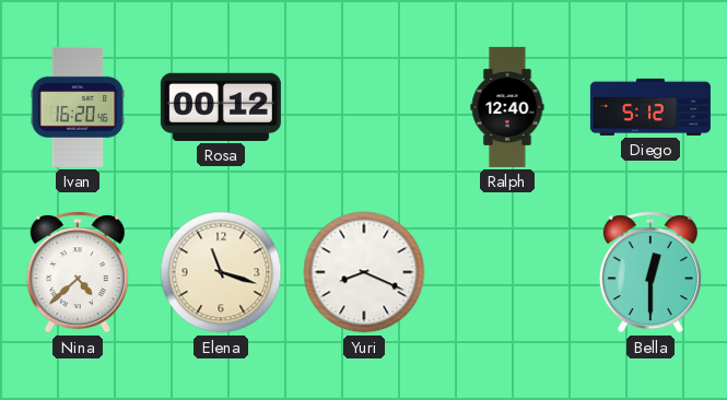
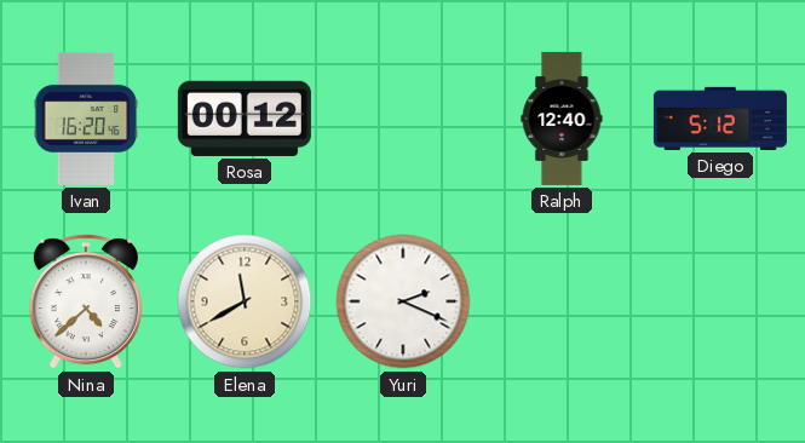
Elena: 11:18 -> 11:40 (245, 301)
Yuri: 8:19 -> 2:19 (403, 301)
Bella: 12:30 -> none (650, 272)
